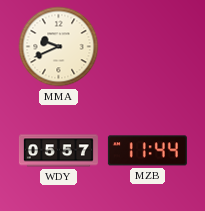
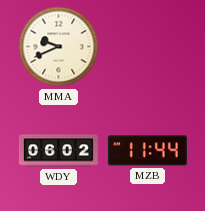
WDY: 05:57 -> 06:02 (58, 151)
